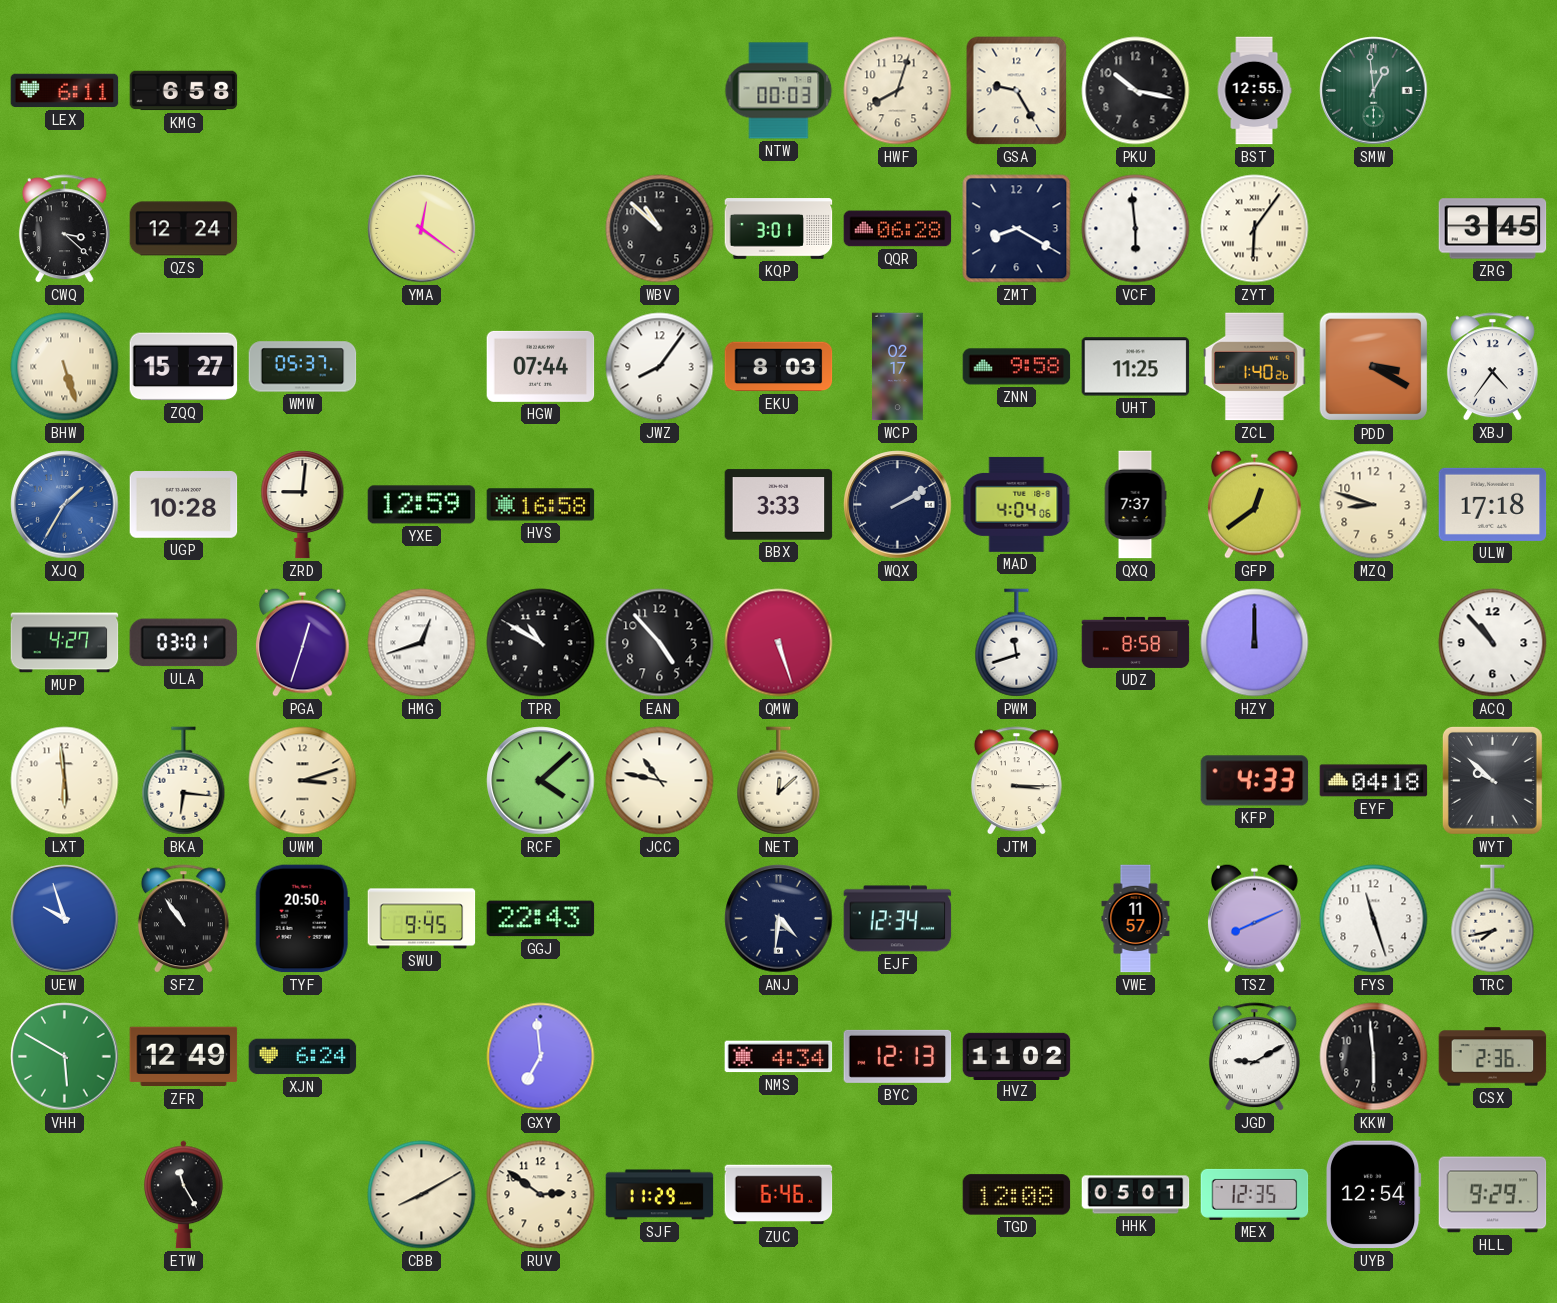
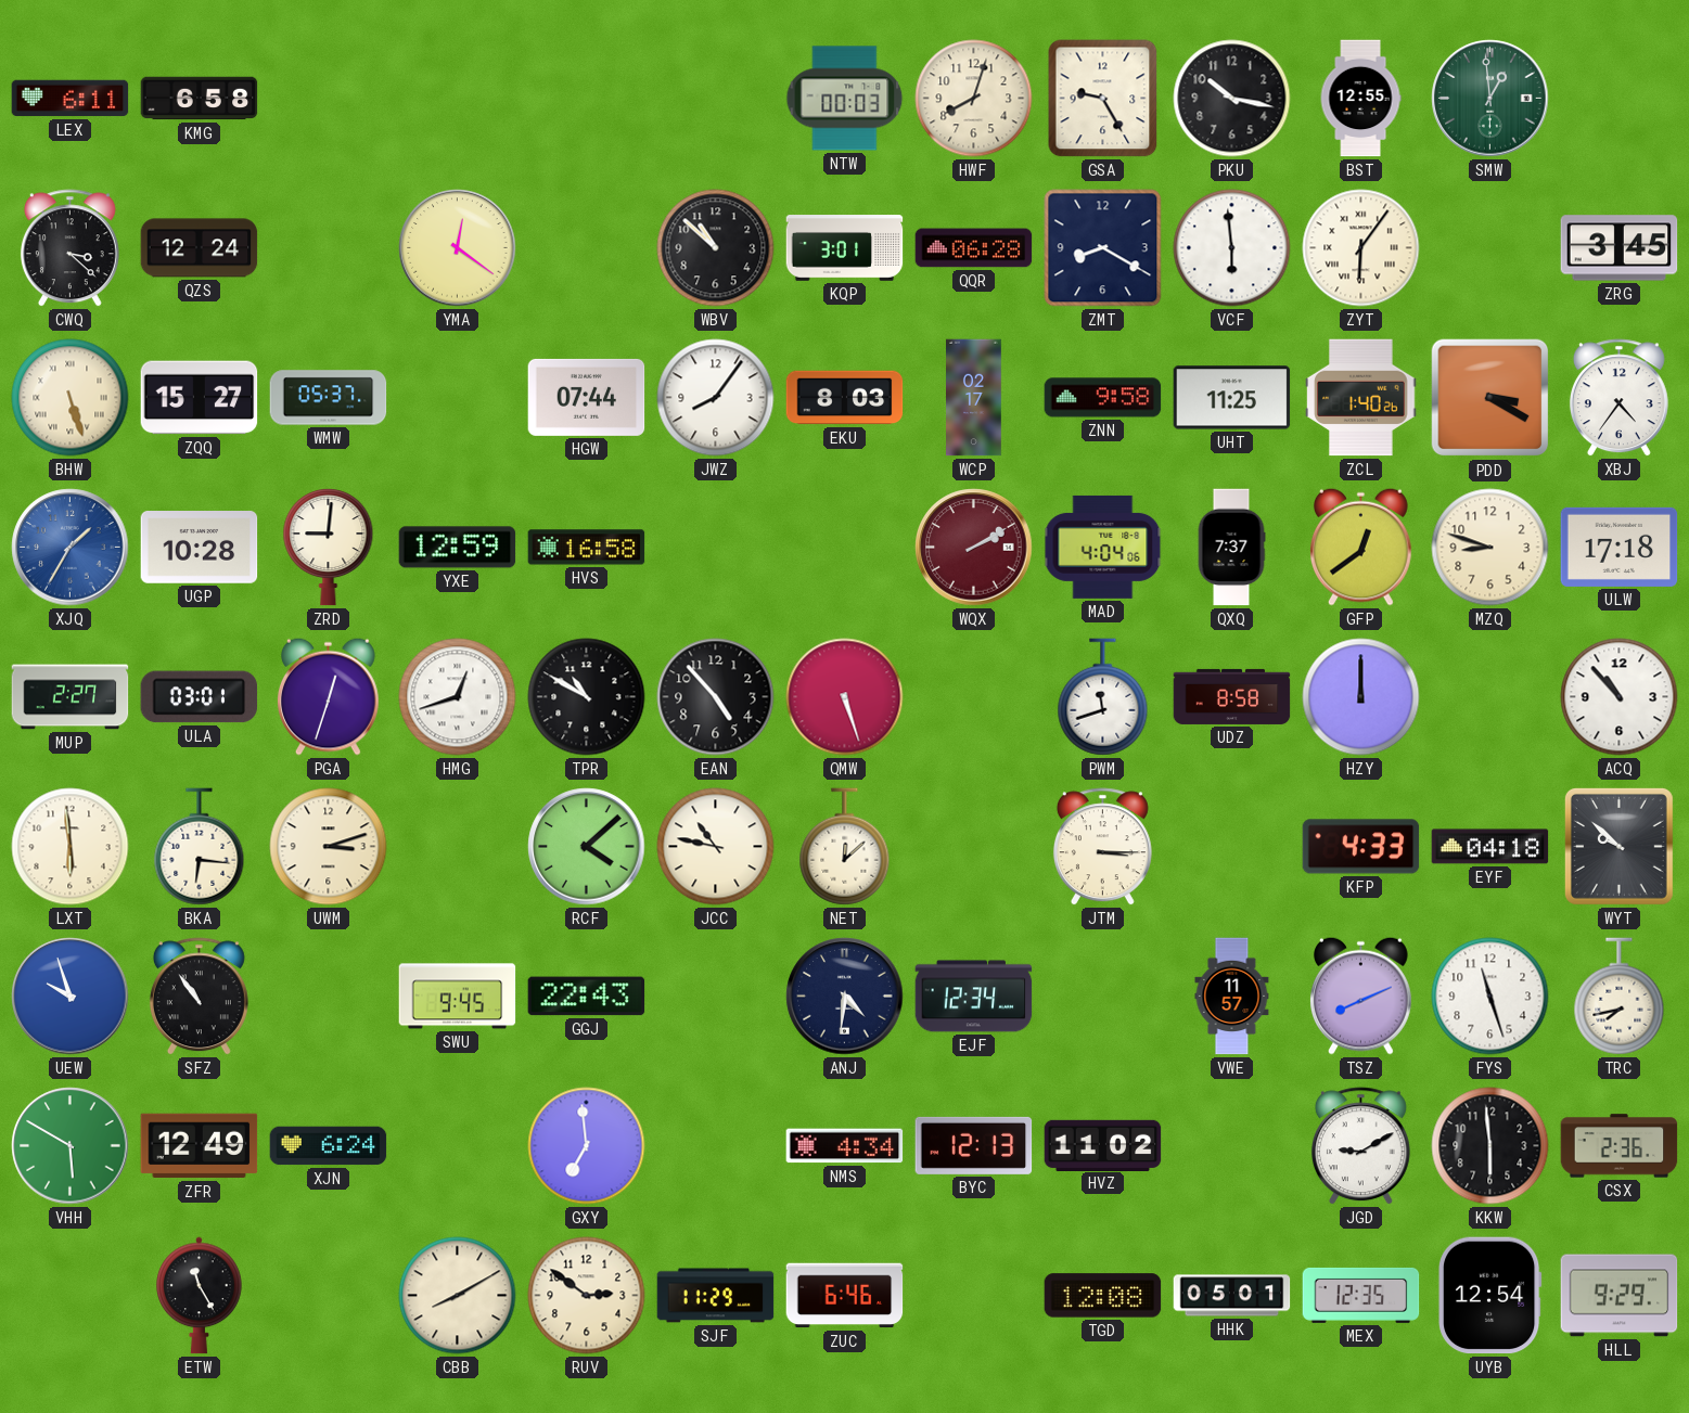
BBX: 3:33 -> none (779, 505)
WQX dial: navy -> burgundy (974, 548)
MUP: 4:27 -> 2:27 (71, 697)
TYF: 20:50 -> none (302, 919)
